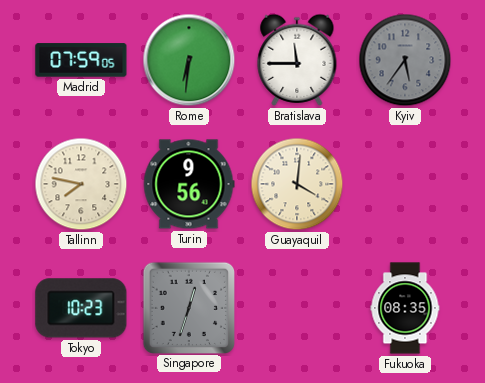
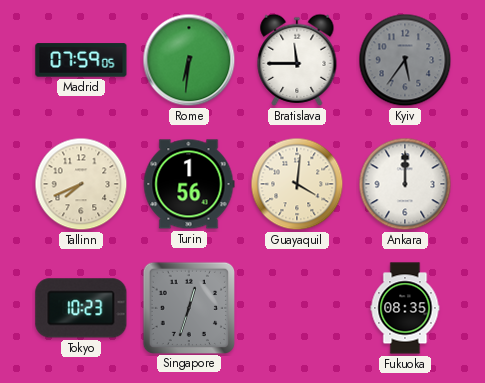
Tallinn: 7:47 -> 7:41 (81, 184)
Turin: 9:56 -> 1:56 (189, 184)
Ankara: none -> 12:00 (405, 184)
